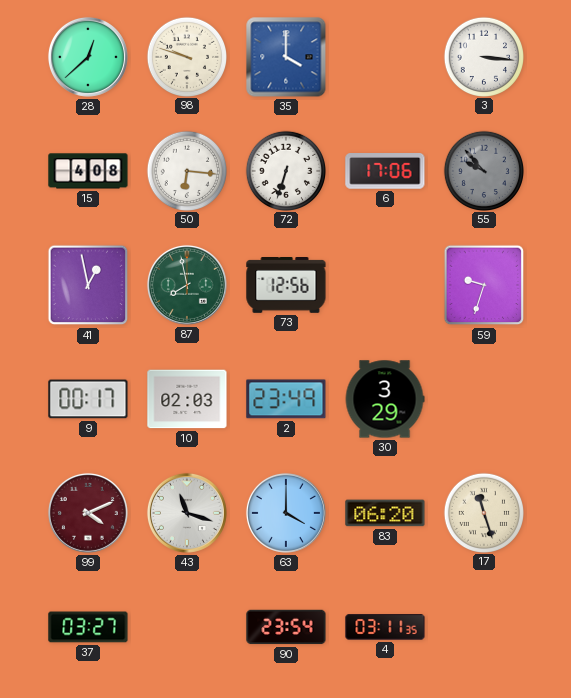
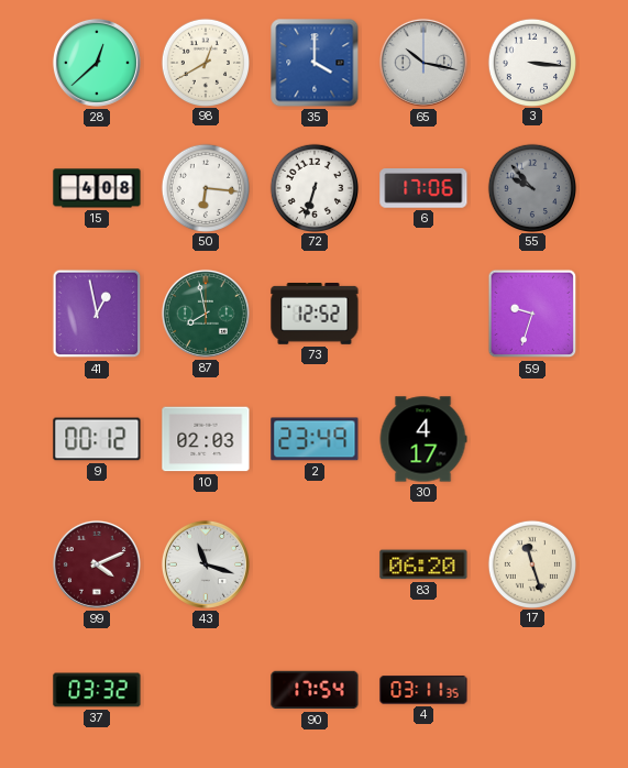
98: 9:48 -> 12:40 (205, 62)
65: none -> 10:17 (423, 63)
73: 12:56 -> 12:52 (315, 315)
9: 00:17 -> 00:12 (97, 439)
30: 3:29 -> 4:17 (423, 439)
63: 4:00 -> none (286, 513)
37: 03:27 -> 03:32 (97, 690)
90: 23:54 -> 17:54 (315, 690)
